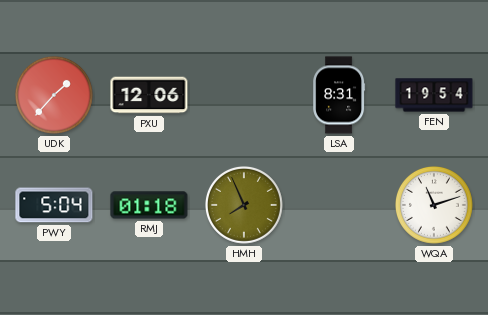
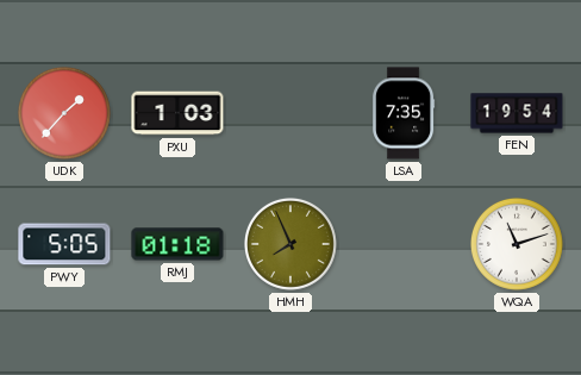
PXU: 12:06 -> 1:03 (177, 113)
LSA: 8:31 -> 7:35 (404, 113)
PWY: 5:04 -> 5:05 (64, 244)
